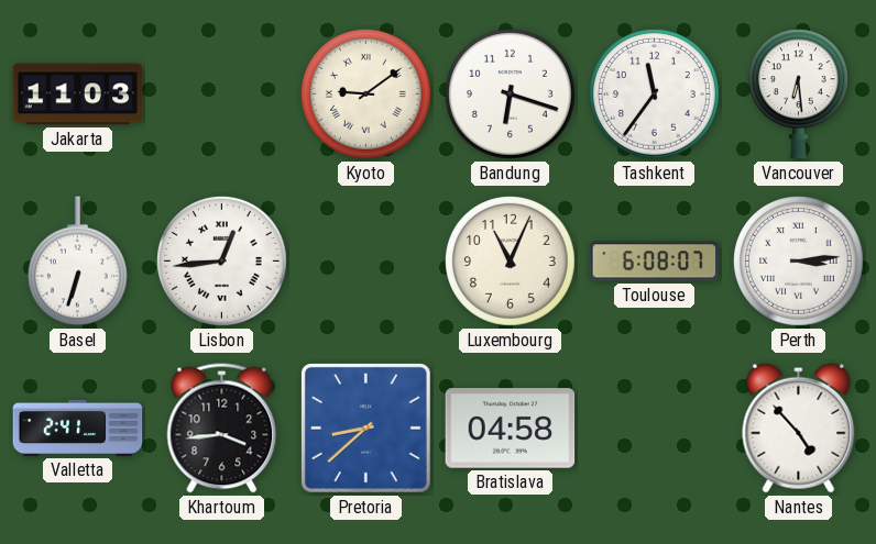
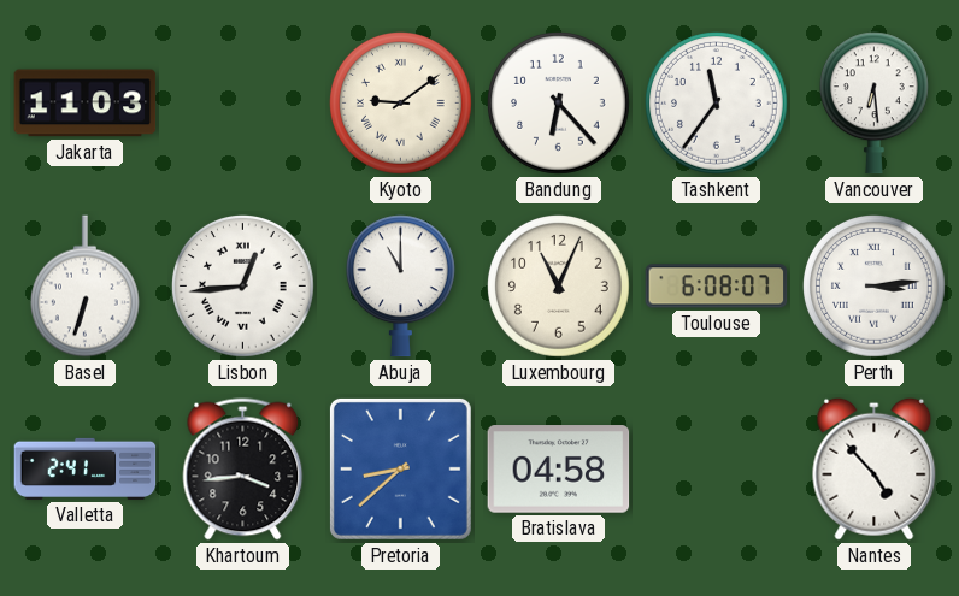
Bandung: 6:18 -> 6:23 (559, 104)
Abuja: none -> 11:00 (400, 287)
